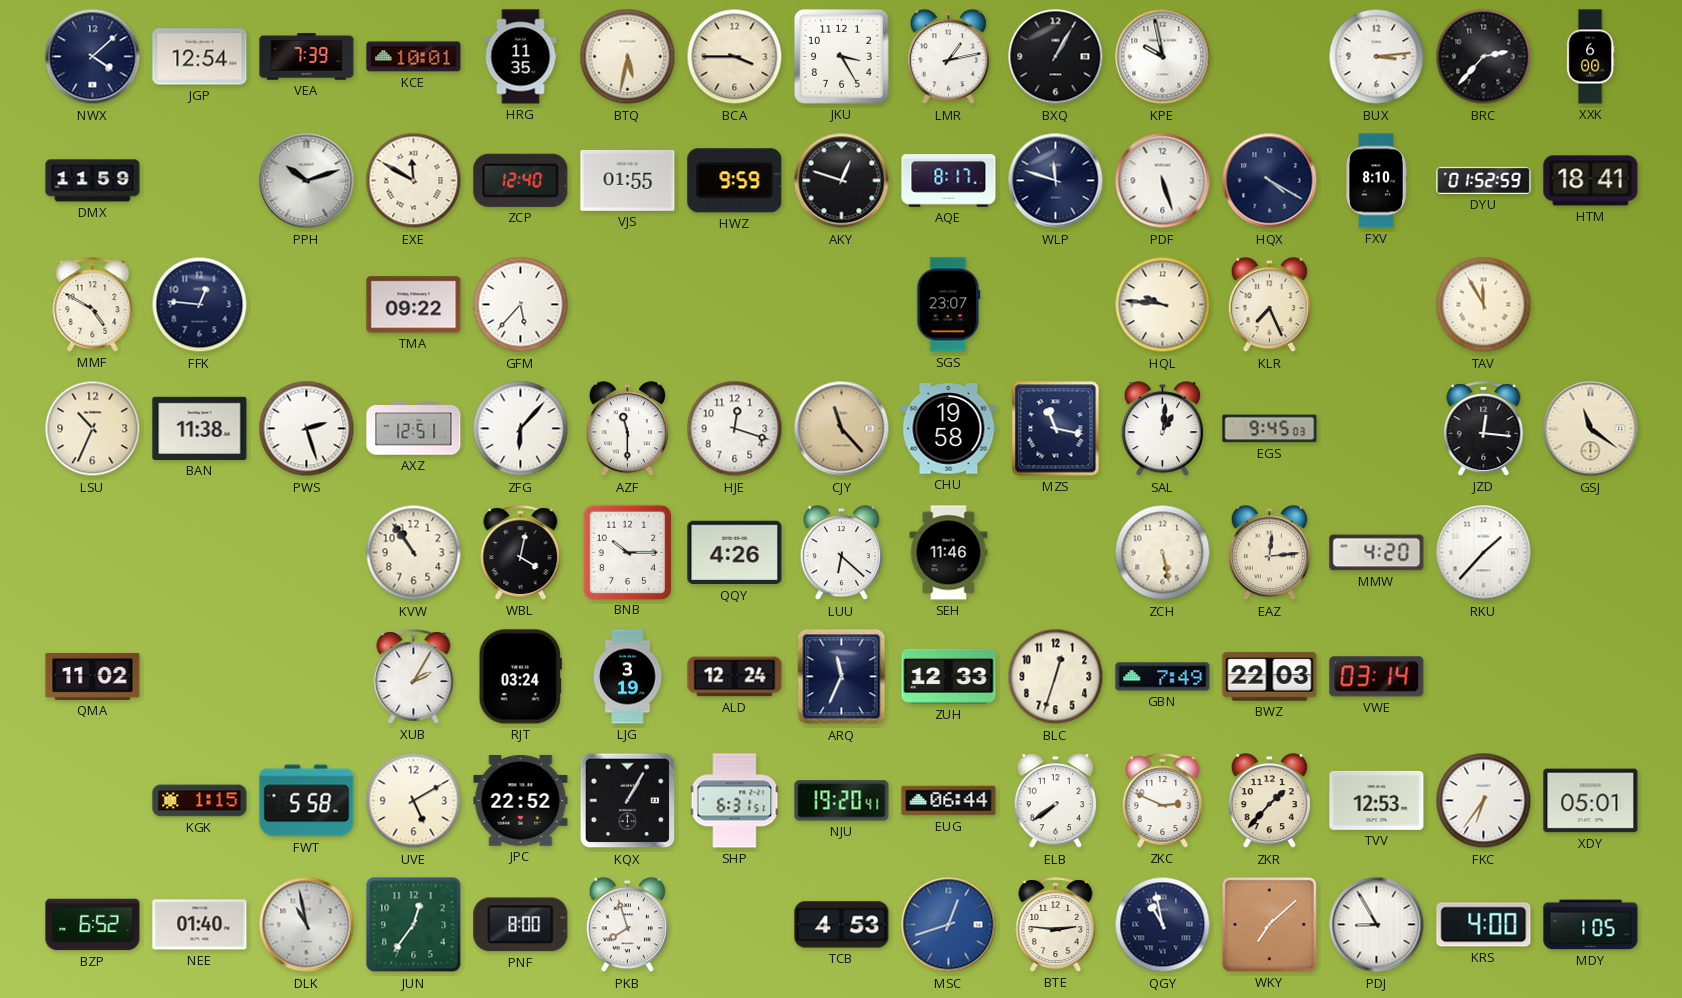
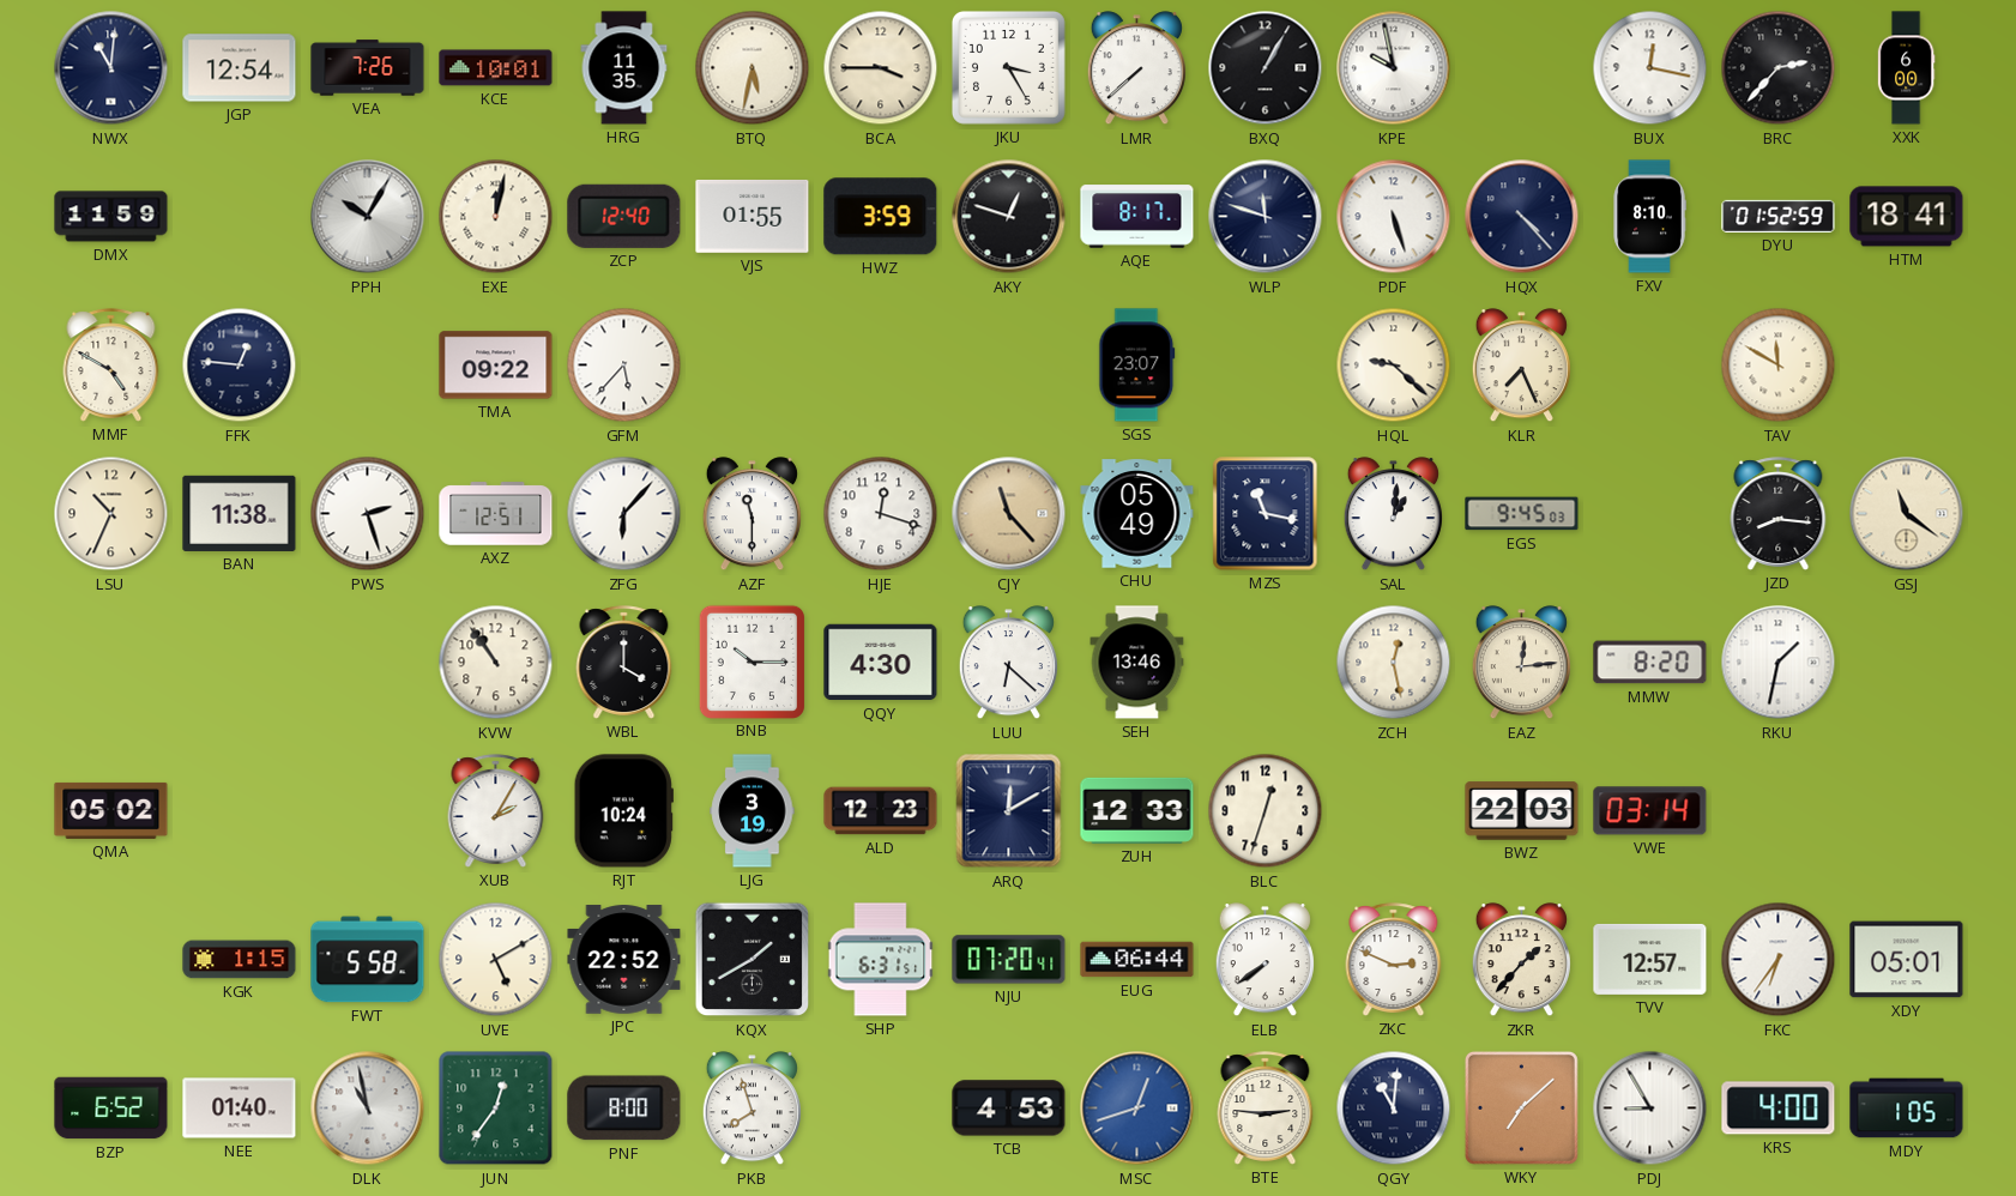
NWX: 4:08 -> 11:01 (111, 68)
VEA: 7:39 -> 7:26 (368, 68)
LMR: 1:13 -> 7:38 (1136, 68)
BUX: 3:14 -> 12:17 (1650, 68)
PPH: 10:12 -> 10:05 (368, 217)
EXE: 11:50 -> 12:02 (496, 217)
HWZ: 9:59 -> 3:59 (881, 217)
HQX: 4:20 -> 4:23 (1522, 217)
HQL: 9:46 -> 9:22 (1394, 366)
TAV: 11:55 -> 11:50 (1779, 366)
CHU: 19:58 -> 05:49 (1137, 514)
JZD: 12:16 -> 8:16 (1779, 514)
WBL: 4:02 -> 4:00 (624, 663)
QQY: 4:26 -> 4:30 (881, 663)
SEH: 11:46 -> 13:46 (1137, 663)
ZCH: 5:28 -> 12:28 (1394, 663)
MMW: 4:20 -> 8:20 (1650, 663)
RKU: 1:37 -> 1:32 (1779, 663)
QMA: 11:02 -> 05:02 (111, 810)
RJT: 03:24 -> 10:24 (623, 811)
ALD: 12:24 -> 12:23 (881, 811)
ARQ: 11:34 -> 12:10 (1009, 811)
GBN: 7:49 -> none (1163, 677)
KQX: 1:05 -> 1:40 (753, 960)
NJU: 19:20 -> 07:20 (1009, 960)
TVV: 12:53 -> 12:57 (1650, 959)
QGY: 10:58 -> 11:01 (1394, 1109)
